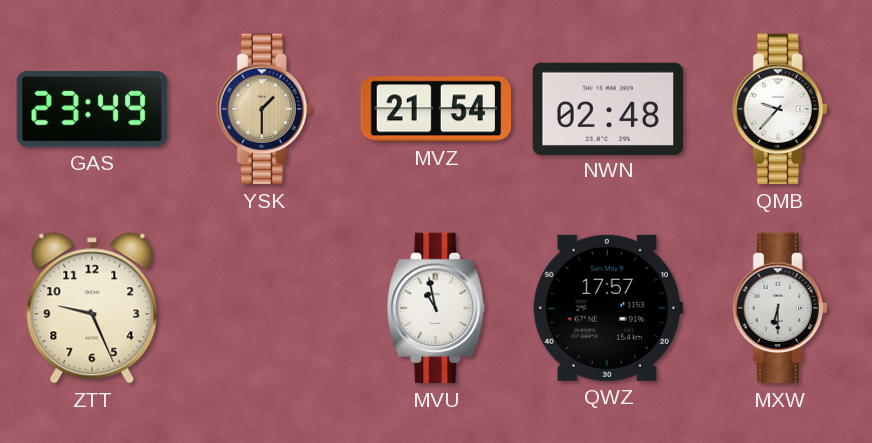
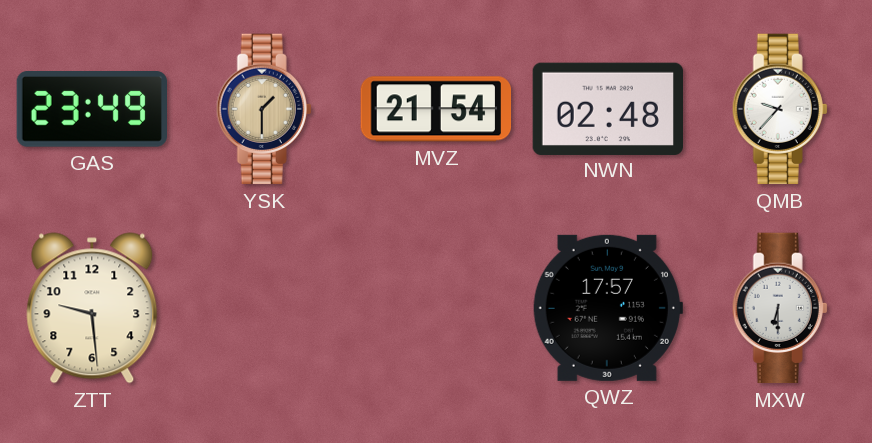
ZTT: 9:26 -> 9:29 (92, 308)
MVU: 10:58 -> none (436, 308)
